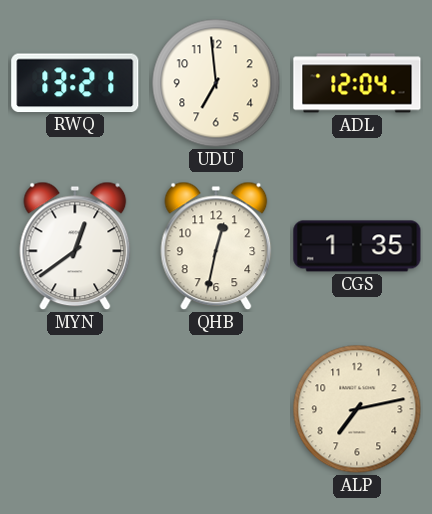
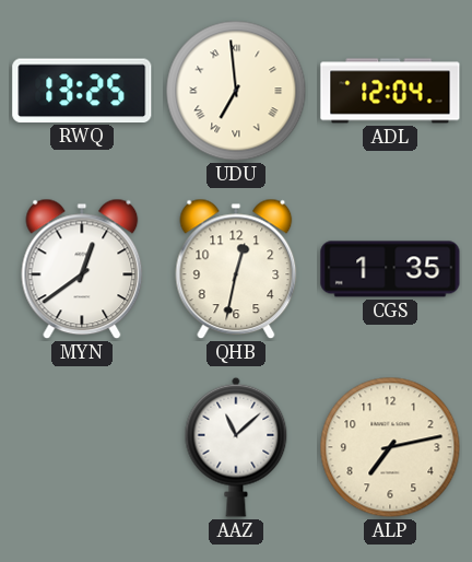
RWQ: 13:21 -> 13:25 (82, 91)
UDU numerals: Arabic -> Roman (236, 91)
AAZ: none -> 11:08 (236, 447)
